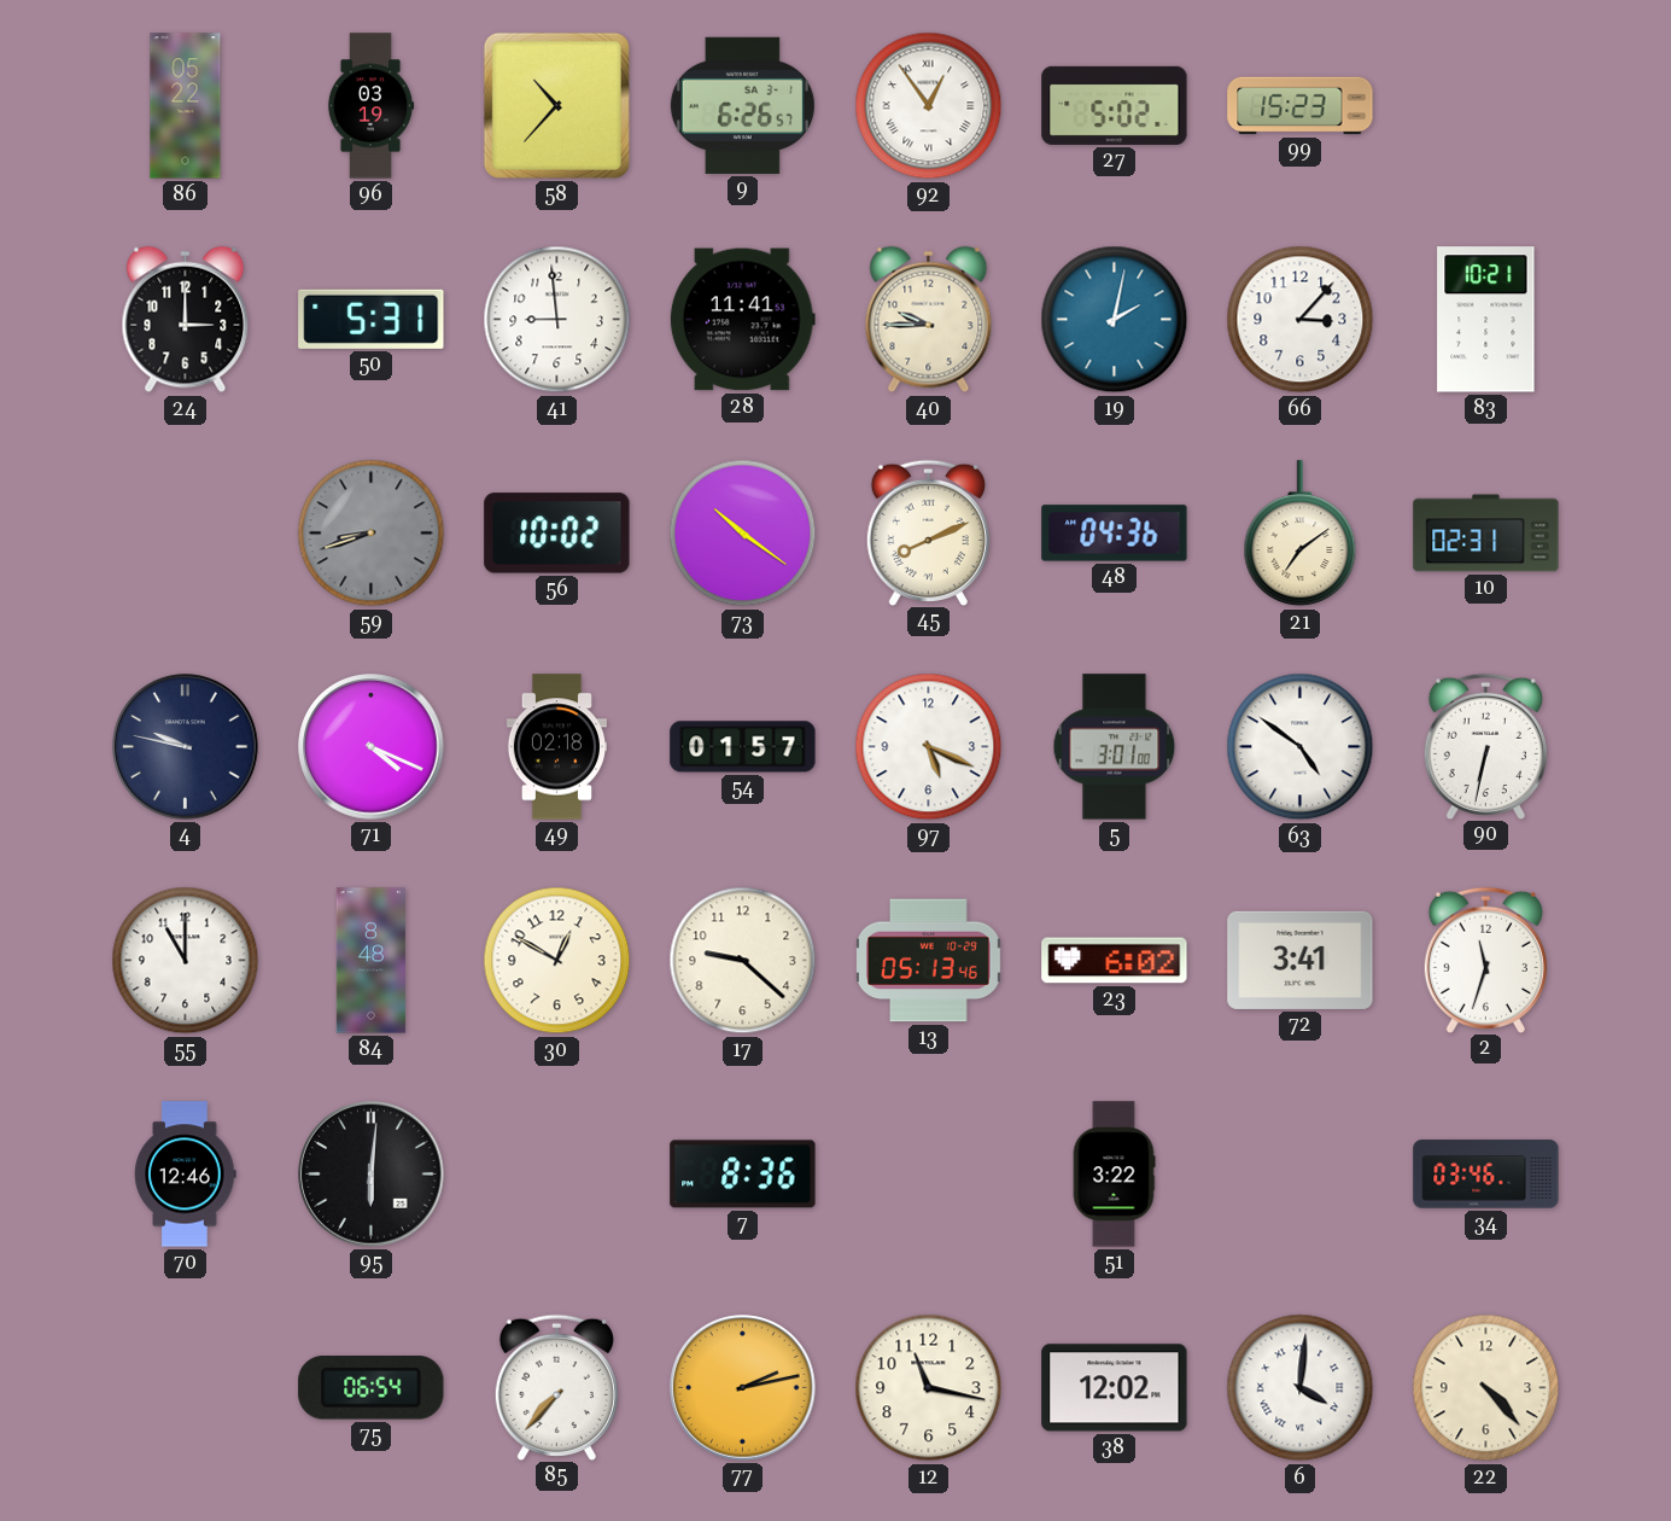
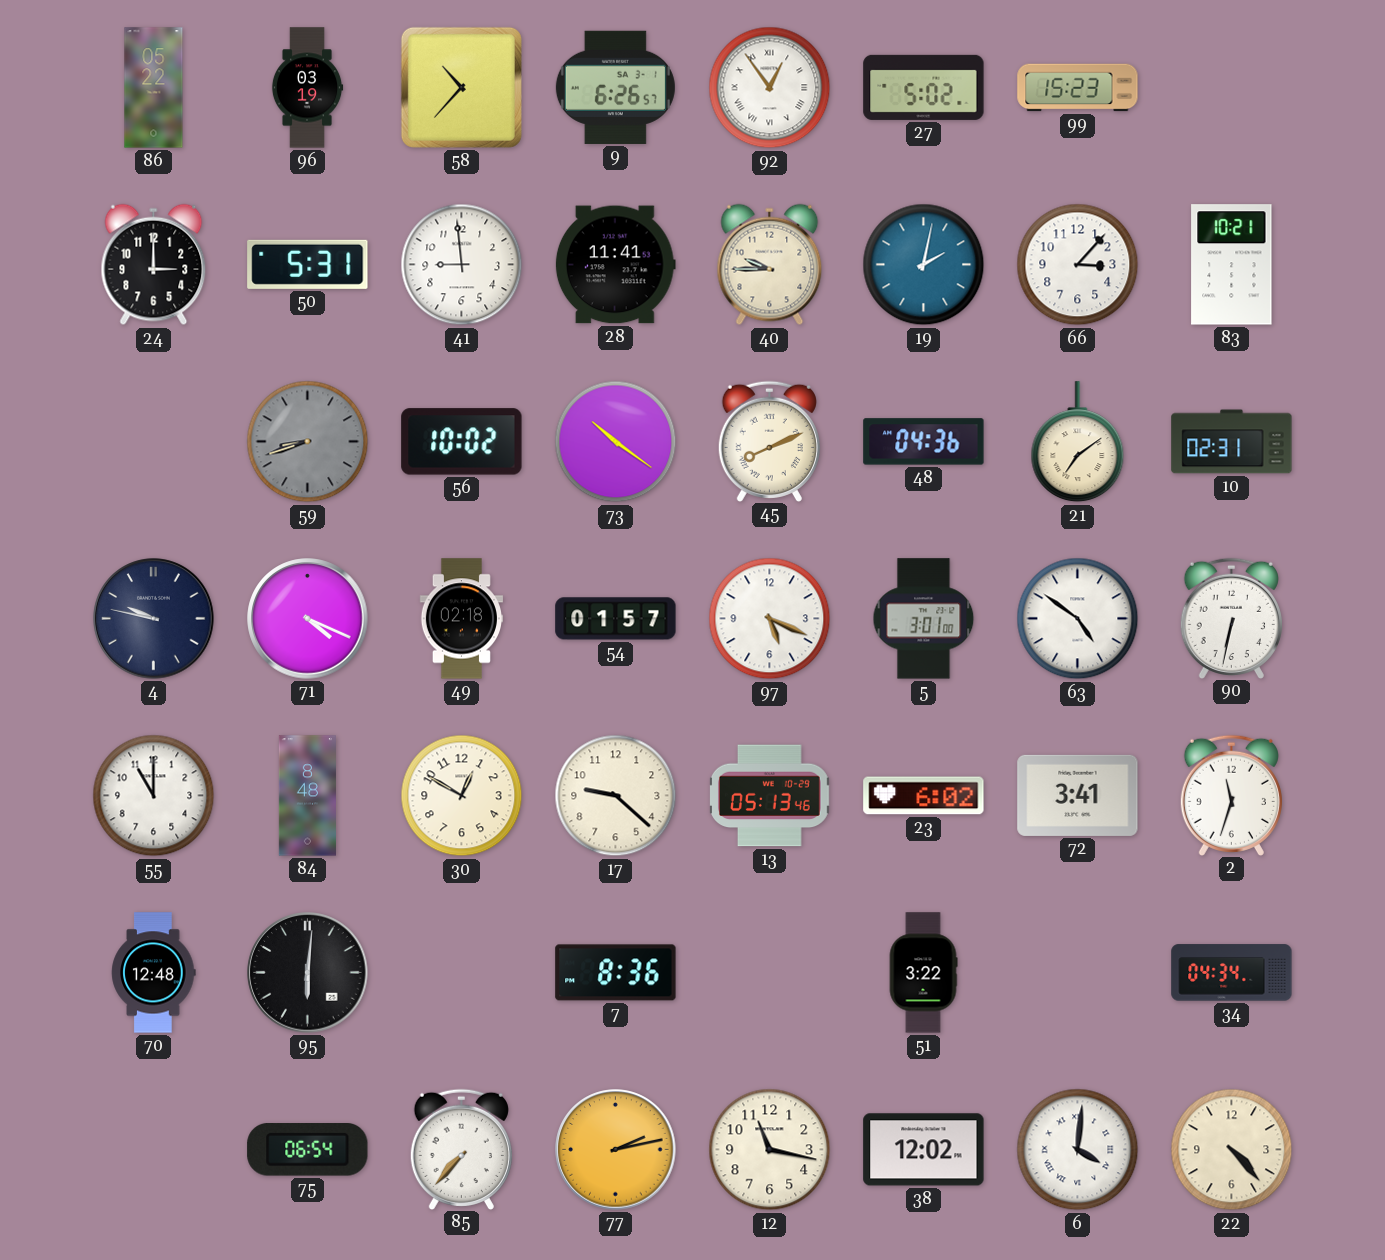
70: 12:46 -> 12:48 (154, 973)
34: 03:46 -> 04:34 (1232, 973)
